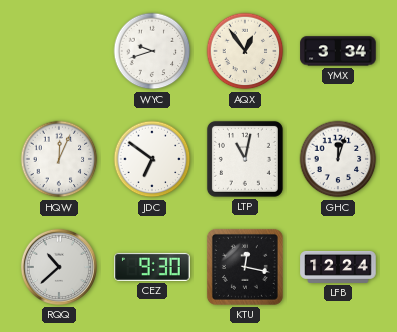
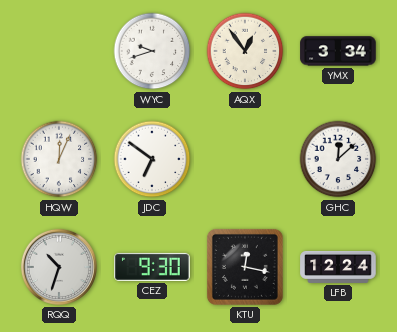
LTP: 11:02 -> none (245, 159)
GHC: 12:03 -> 12:08 (338, 159)
RQQ: 10:38 -> 10:33 (59, 267)
